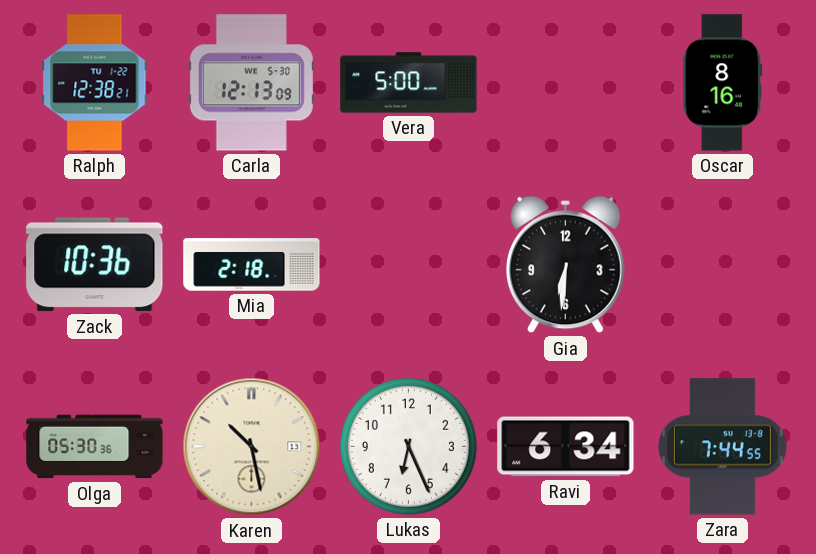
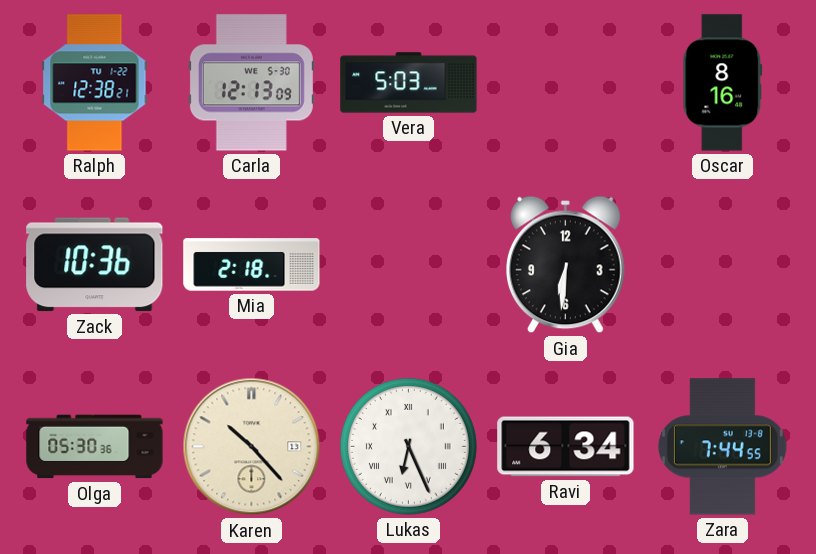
Vera: 5:00 -> 5:03 (409, 83)
Karen: 10:28 -> 10:23 (252, 447)
Lukas numerals: Arabic -> Roman (408, 446)
